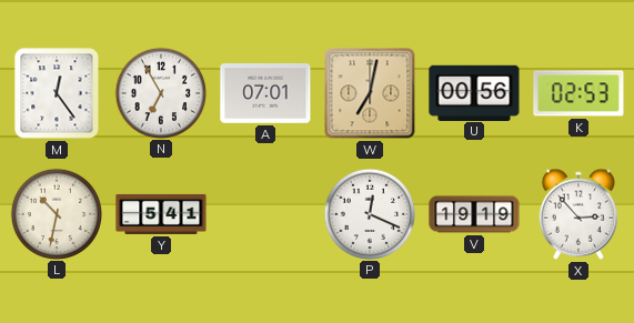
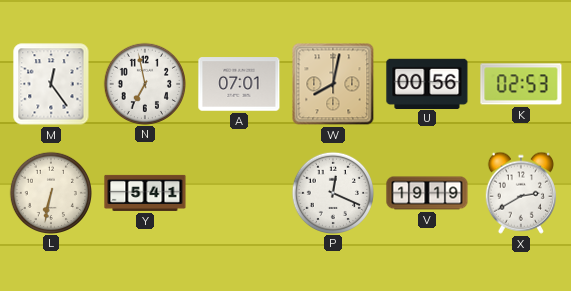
N: 6:55 -> 6:58 (144, 83)
W: 7:02 -> 8:02 (333, 84)
L: 10:32 -> 6:32 (50, 192)
X: 2:53 -> 2:40 (521, 193)
